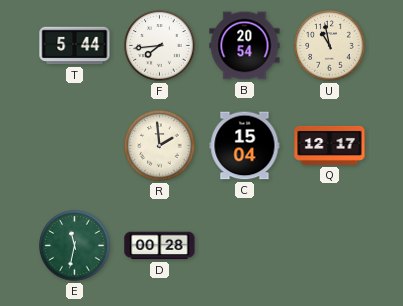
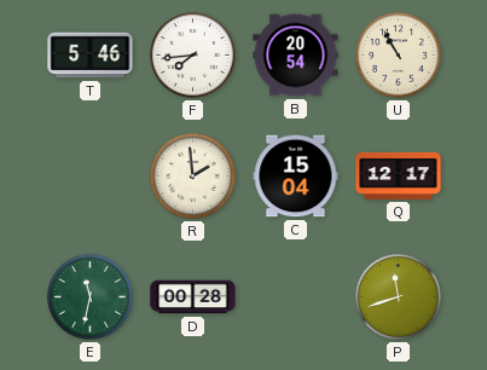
T: 5:44 -> 5:46 (91, 56)
U: 10:58 -> 10:55 (399, 56)
P: none -> 11:42 (399, 297)
